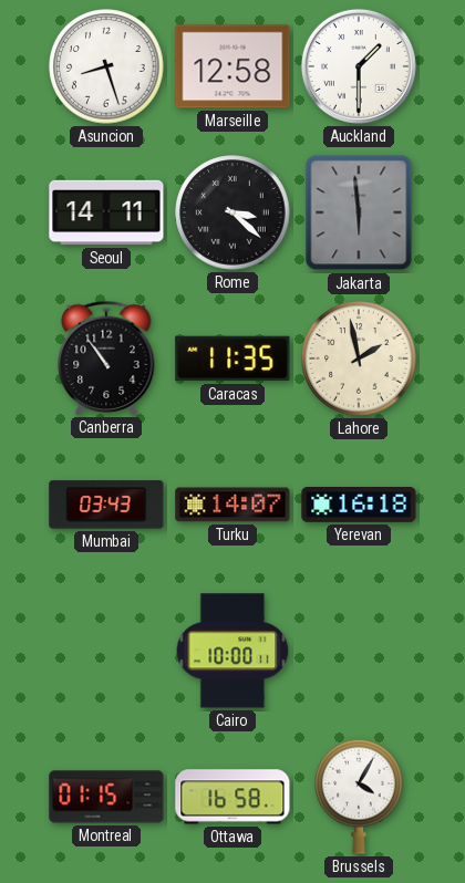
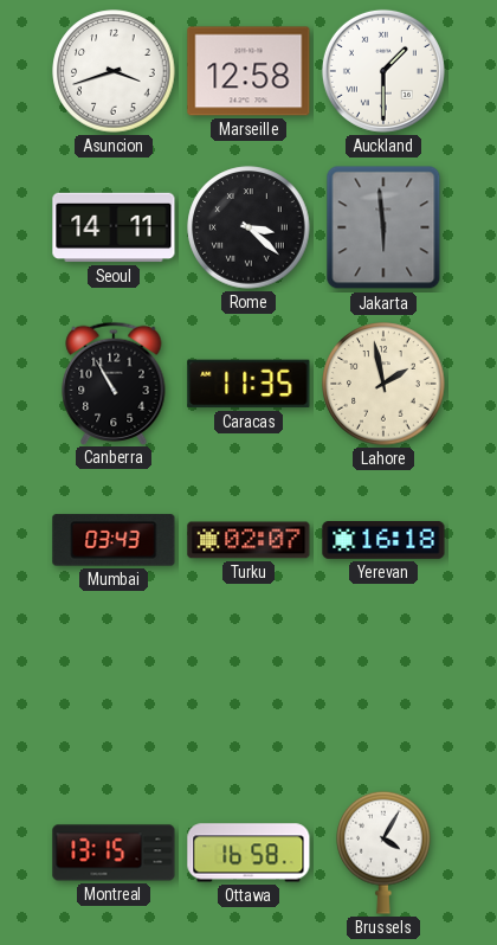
Asuncion: 8:27 -> 3:42 (114, 71)
Canberra: 10:54 -> 10:55 (114, 382)
Turku: 14:07 -> 02:07 (248, 540)
Cairo: 10:00 -> none (232, 651)
Montreal: 01:15 -> 13:15 (114, 853)
